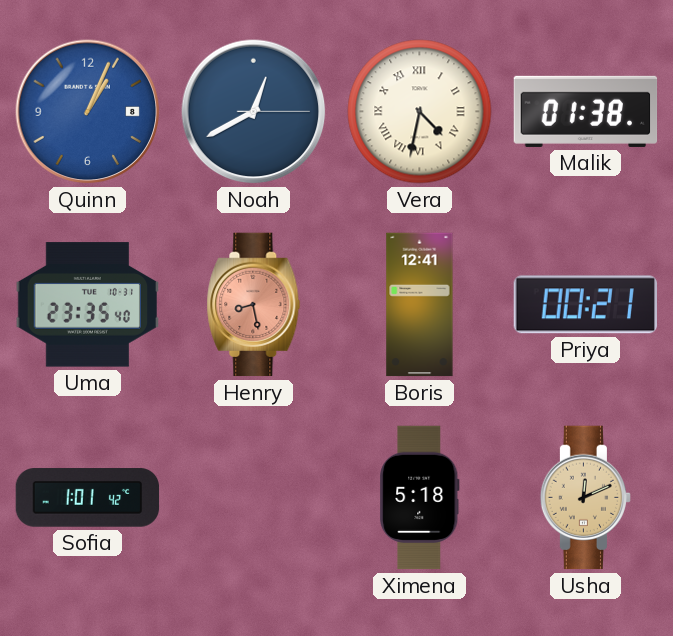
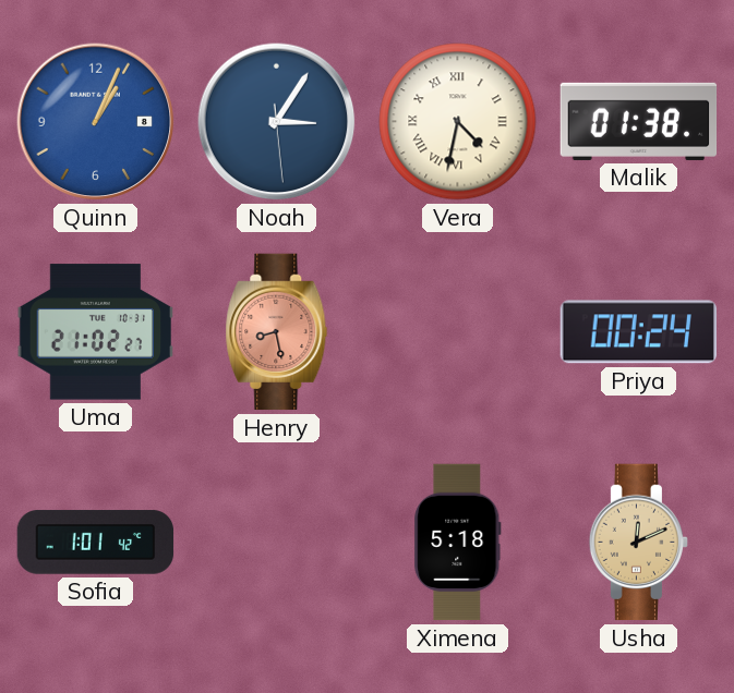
Noah: 12:40 -> 3:05 (277, 122)
Uma: 23:35 -> 21:02 (96, 332)
Boris: 12:41 -> none (420, 305)
Priya: 00:21 -> 00:24 (638, 332)
